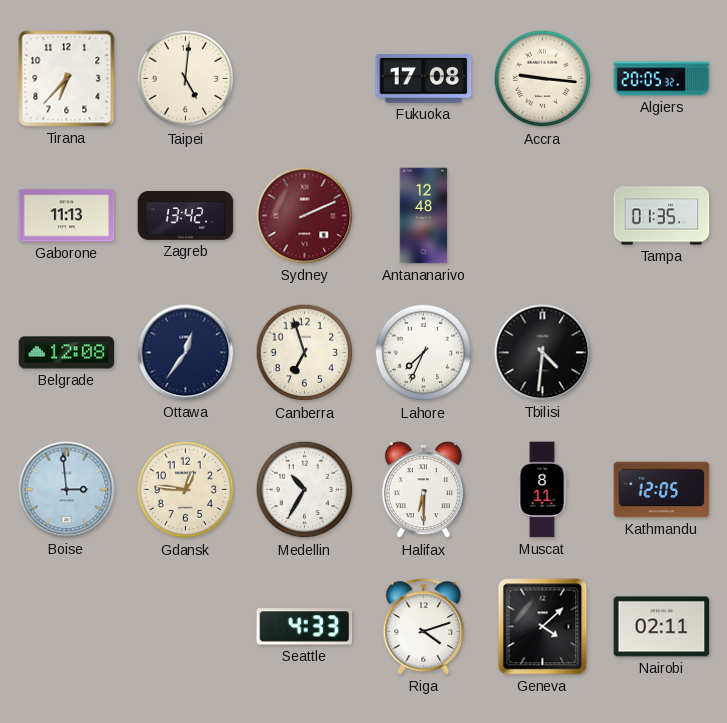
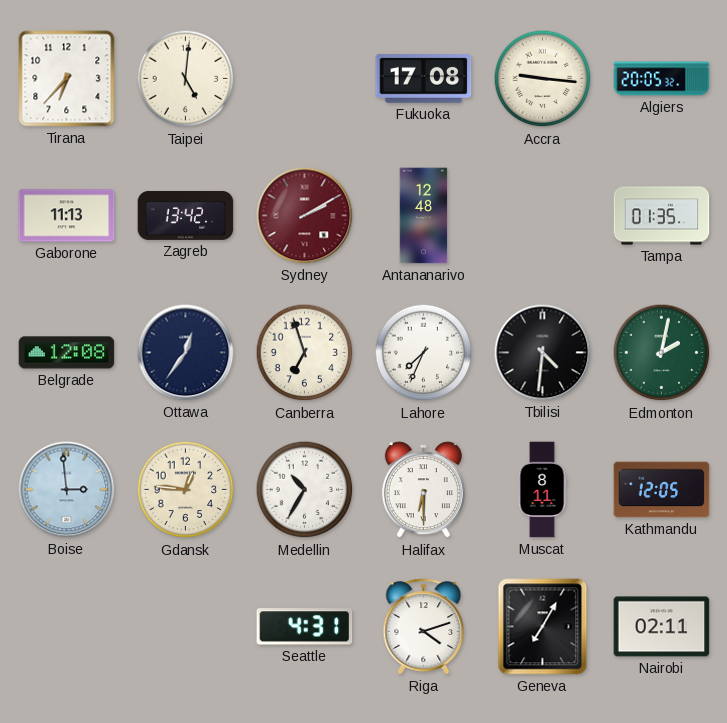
Sydney: 2:11 -> 2:10 (305, 216)
Edmonton: none -> 2:02 (662, 353)
Seattle: 4:33 -> 4:31 (305, 627)
Geneva: 4:08 -> 7:05 (543, 627)
